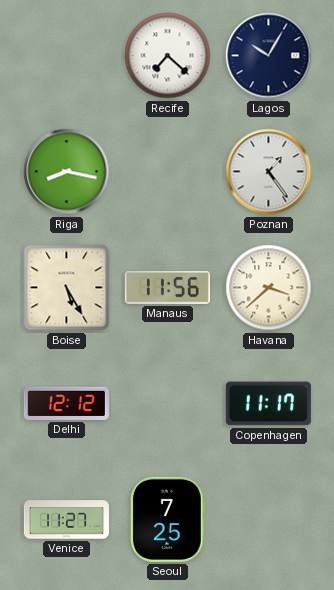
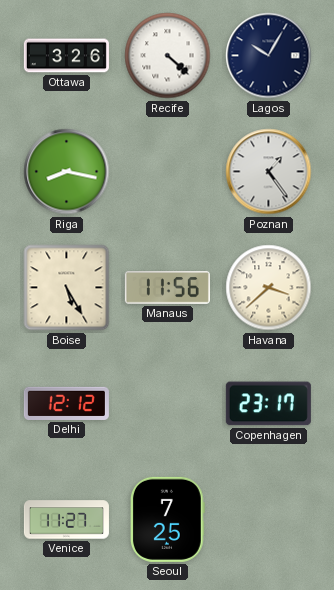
Ottawa: none -> 3:26 (66, 56)
Recife: 7:22 -> 4:22 (168, 56)
Copenhagen: 11:17 -> 23:17 (268, 404)
